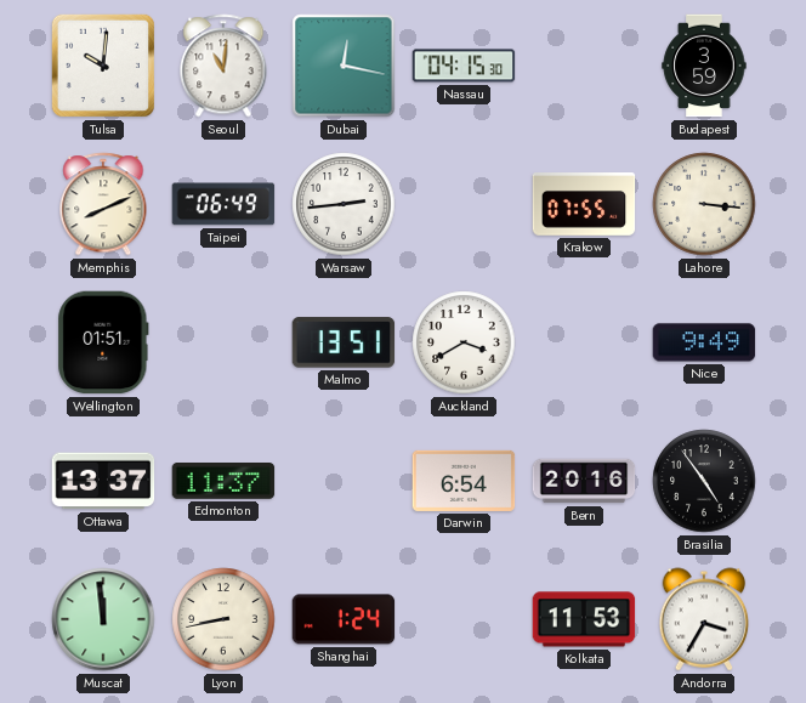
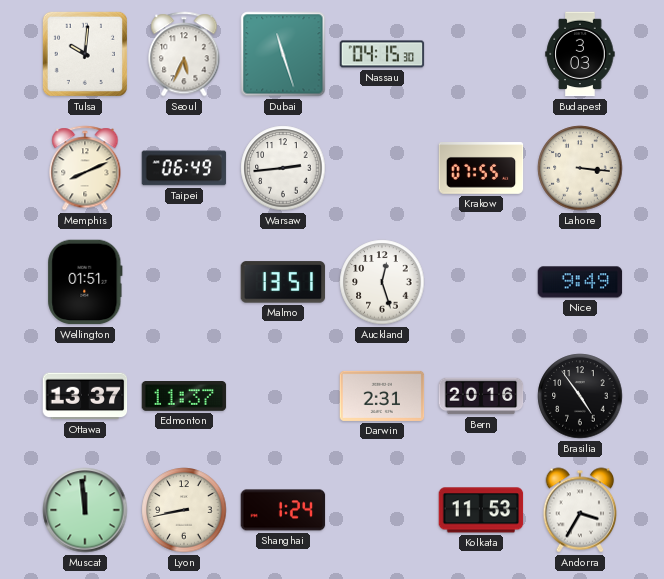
Seoul: 11:01 -> 5:34 (184, 54)
Dubai: 12:17 -> 11:27 (283, 54)
Budapest: 3:59 -> 3:03 (580, 54)
Auckland: 3:40 -> 12:27 (382, 282)
Darwin: 6:54 -> 2:31 (382, 396)
